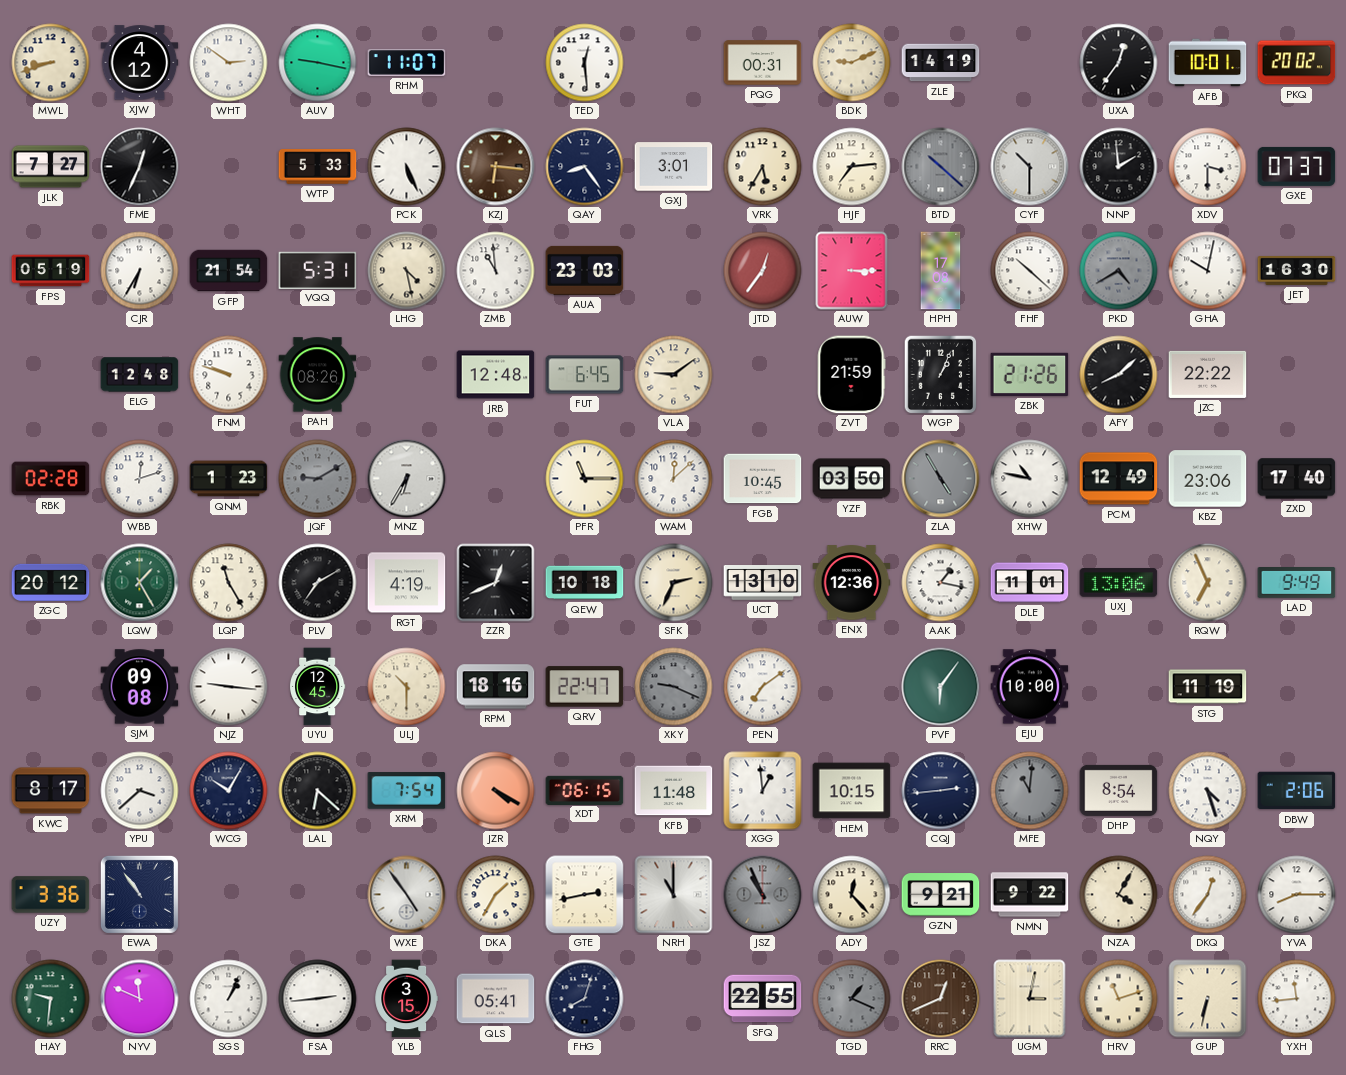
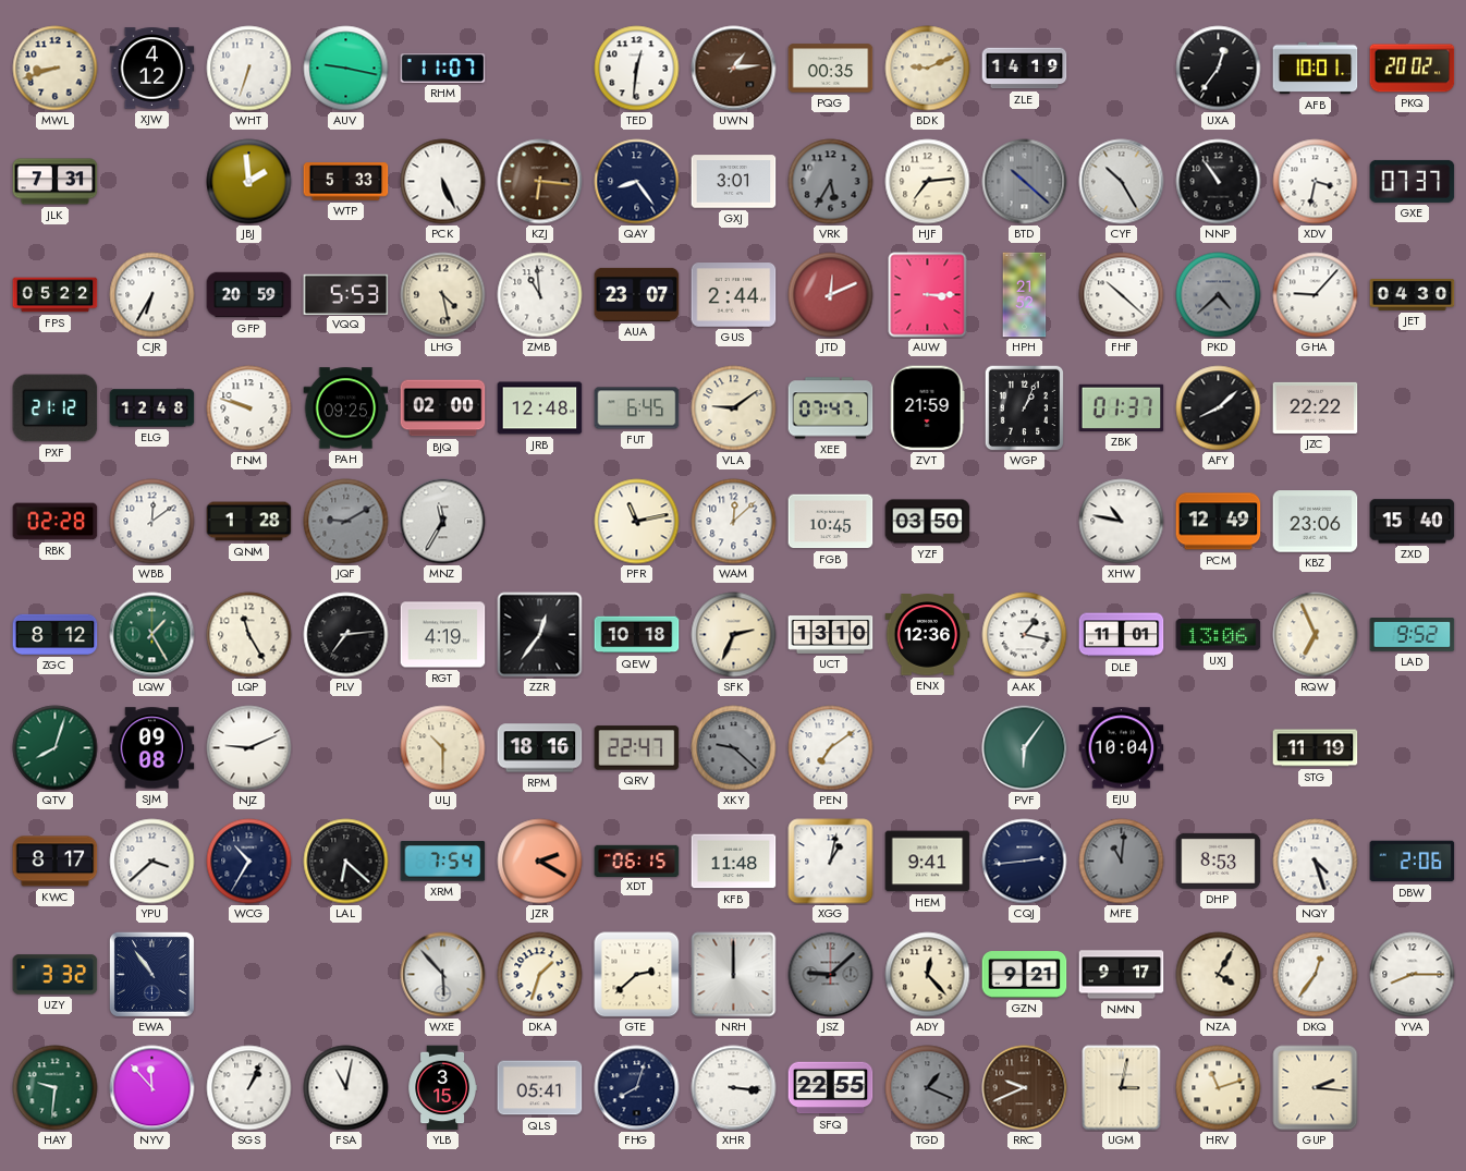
WHT: 2:51 -> 6:33 (249, 69)
TED: 12:29 -> 12:31 (637, 69)
UWN: none -> 1:14 (734, 69)
PQG: 00:31 -> 00:35 (831, 69)
JLK: 7:27 -> 7:31 (56, 182)
FME: 12:34 -> none (140, 167)
JBJ: none -> 1:59 (249, 182)
VRK dial: cream -> grey (831, 182)
CYF: 10:30 -> 10:25 (1122, 182)
NNP: 1:59 -> 10:54 (1219, 182)
XDV: 3:30 -> 3:32 (1316, 182)
FPS: 05:19 -> 05:22 (56, 295)
GFP: 21:54 -> 20:59 (249, 295)
VQQ: 5:31 -> 5:53 (346, 294)
AUA: 23:03 -> 23:07 (637, 294)
GUS: none -> 2:44 (734, 295)
JTD: 12:36 -> 12:11 (831, 295)
HPH: 17:08 -> 21:52 (1025, 295)
PKD: 4:40 -> 4:38 (1219, 295)
GHA: 10:02 -> 9:07 (1316, 295)
JET: 16:30 -> 04:30 (1413, 294)
PXF: none -> 21:12 (56, 408)
PAH: 08:26 -> 09:25 (346, 408)
BJQ: none -> 02:00 (443, 408)
XEE: none -> 07:47 (831, 408)
ZBK: 21:26 -> 01:37 (1122, 407)
WBB: 12:12 -> 12:09 (152, 522)
QNM: 1:23 -> 1:28 (249, 522)
MNZ: 6:35 -> 11:35 (443, 522)
PFR: 11:15 -> 11:13 (637, 522)
ZLA: 4:55 -> none (941, 479)
ZXD: 17:40 -> 15:40 (1413, 522)
ZGC: 20:12 -> 8:12 (56, 634)
PLV: 7:10 -> 7:14 (346, 635)
ZZR: 12:41 -> 12:36 (540, 635)
LAD: 9:49 -> 9:52 (1413, 635)
QTV: none -> 8:03 (56, 748)
NJZ: 9:16 -> 9:11 (249, 748)
UYU: 12:45 -> none (317, 687)
XKY: 9:19 -> 9:22 (734, 748)
EJU: 10:00 -> 10:04 (1122, 748)
WCG: 10:05 -> 10:35 (249, 862)
JZR: 4:20 -> 2:20 (540, 862)
XGG: 12:59 -> 1:02 (831, 862)
HEM: 10:15 -> 9:41 (928, 862)
DHP: 8:54 -> 8:53 (1219, 861)
UZY: 3:36 -> 3:32 (56, 975)
WXE: 4:54 -> 5:53 (443, 975)
DKA: 1:35 -> 1:33 (540, 975)
GTE: 2:43 -> 2:38 (637, 975)
NRH: 11:00 -> 12:00 (734, 975)
JSZ: 10:56 -> 9:08 (831, 975)
NMN: 9:22 -> 9:17 (1122, 975)
NYV: 11:49 -> 11:53 (152, 1088)
FSA: 2:44 -> 11:02 (346, 1088)
XHR: none -> 3:16 (734, 1088)
RRC: 12:41 -> 9:41 (1025, 1088)
GUP: 6:32 -> 2:16 (1316, 1088)
YXH: 11:44 -> none (1297, 999)
